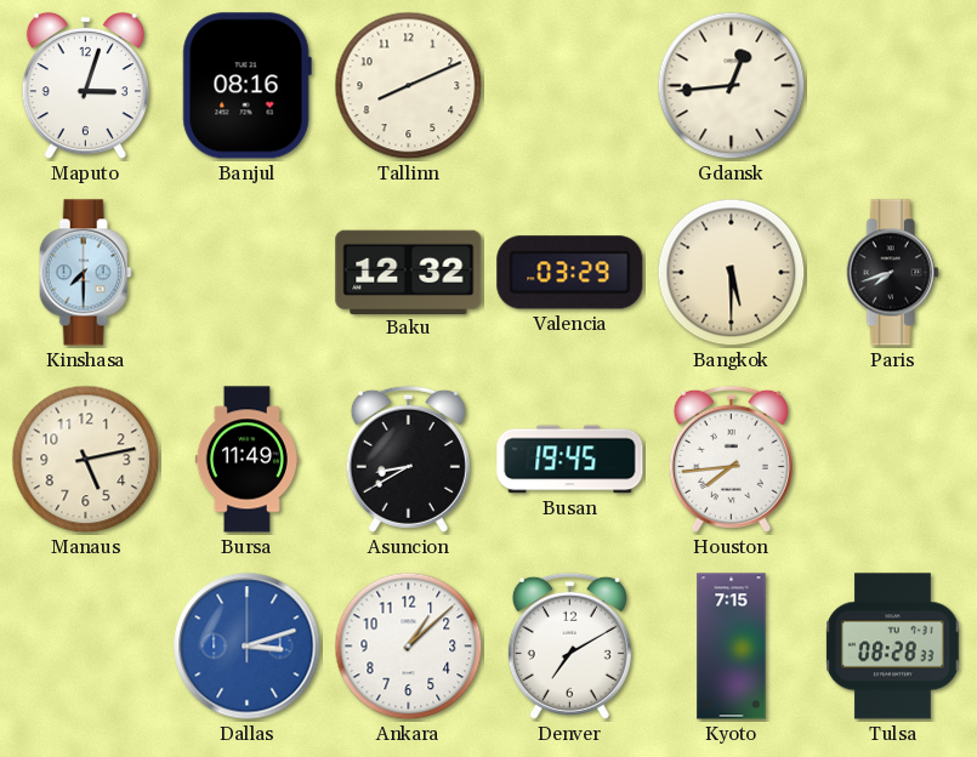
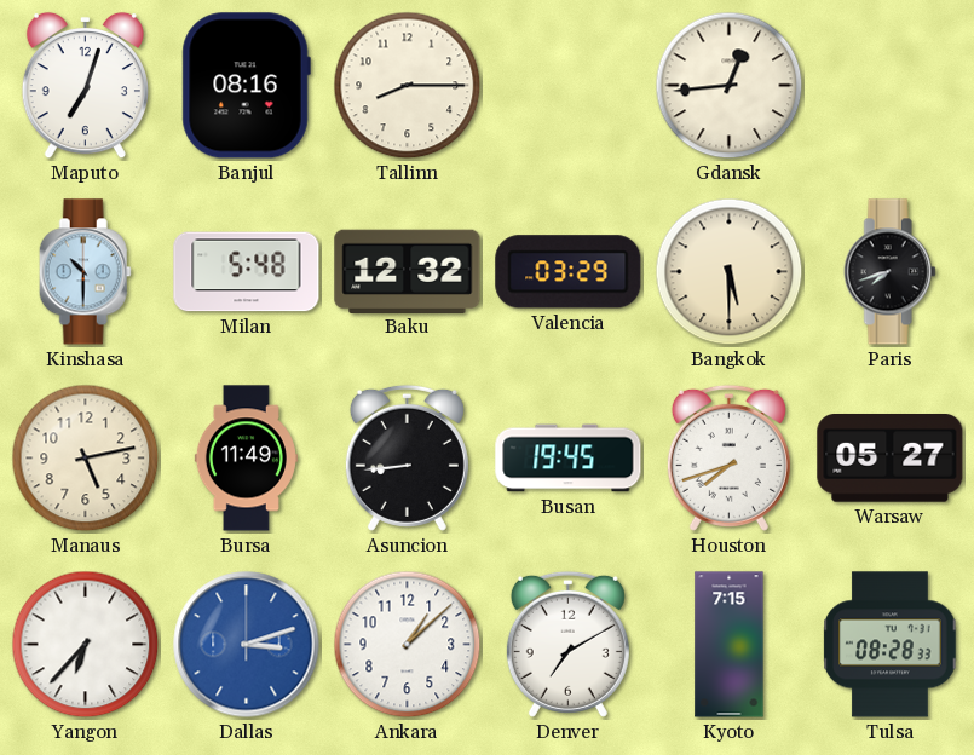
Maputo: 3:03 -> 7:03 (85, 86)
Tallinn: 8:11 -> 8:15 (408, 86)
Kinshasa: 7:30 -> 10:30 (85, 272)
Milan: none -> 5:48 (247, 272)
Asuncion: 8:40 -> 8:44 (407, 457)
Houston: 7:44 -> 7:42 (728, 457)
Warsaw: none -> 05:27 (891, 459)
Yangon: none -> 6:37 (86, 645)
